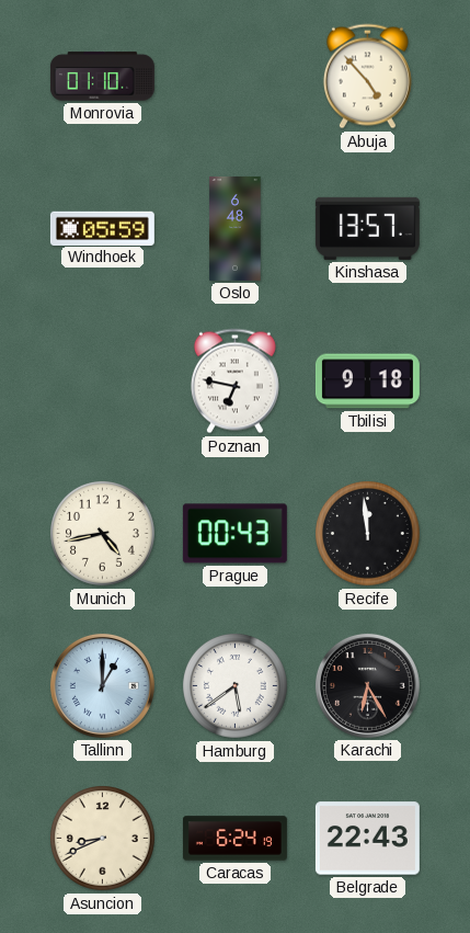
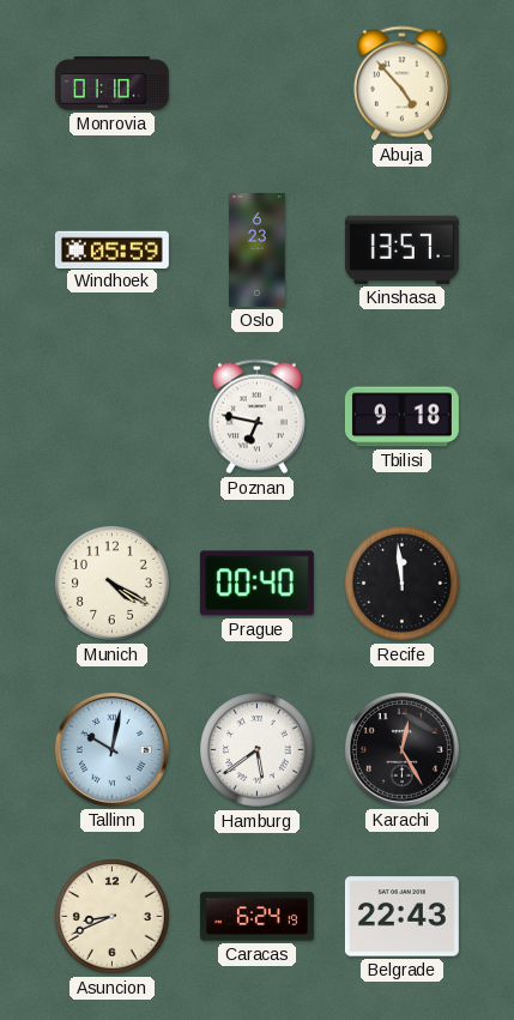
Oslo: 6:48 -> 6:23 (258, 249)
Munich: 4:43 -> 4:20 (113, 584)
Prague: 00:43 -> 00:40 (256, 584)
Tallinn: 1:00 -> 10:02 (111, 749)
Karachi: 6:25 -> 12:25 (401, 749)
